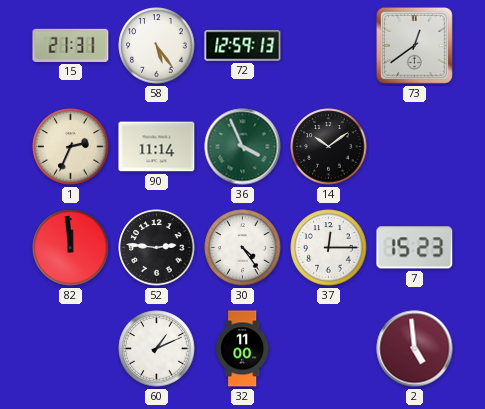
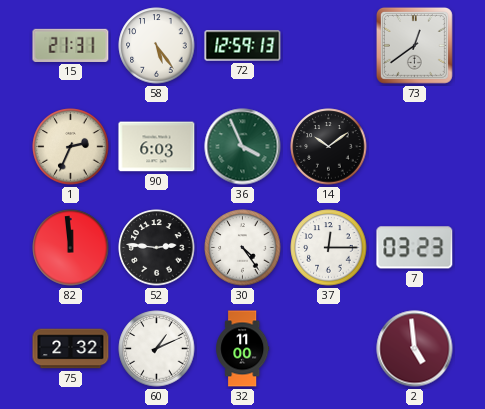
90: 11:14 -> 6:03 (157, 147)
7: 15:23 -> 03:23 (415, 248)
75: none -> 2:32 (71, 349)
